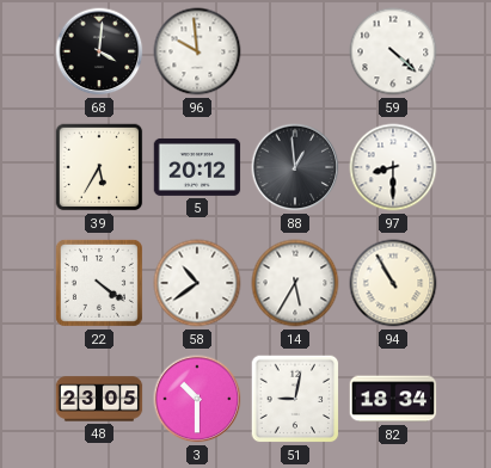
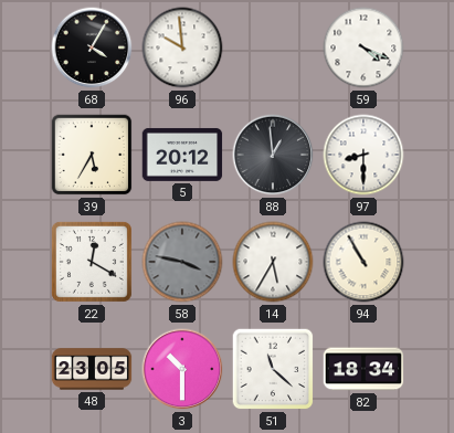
68: 4:01 -> 4:05 (92, 47)
59: 4:22 -> 4:19 (363, 47)
22: 4:21 -> 12:20 (92, 262)
58: 10:39 -> 3:47 (182, 262)
58 dial: white -> grey (182, 262)
51: 9:02 -> 11:22 (273, 369)
